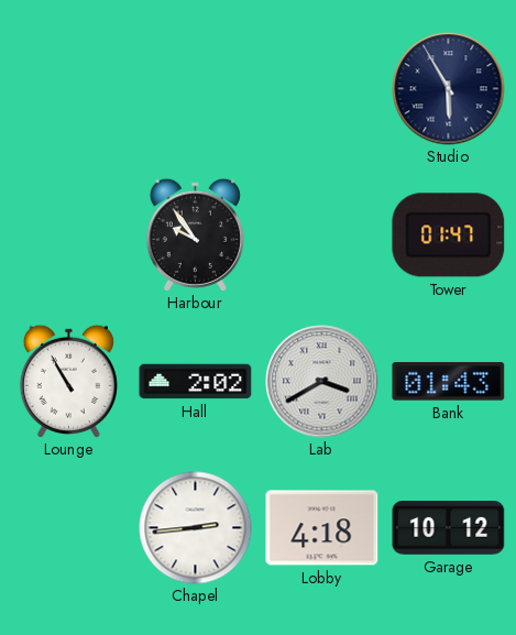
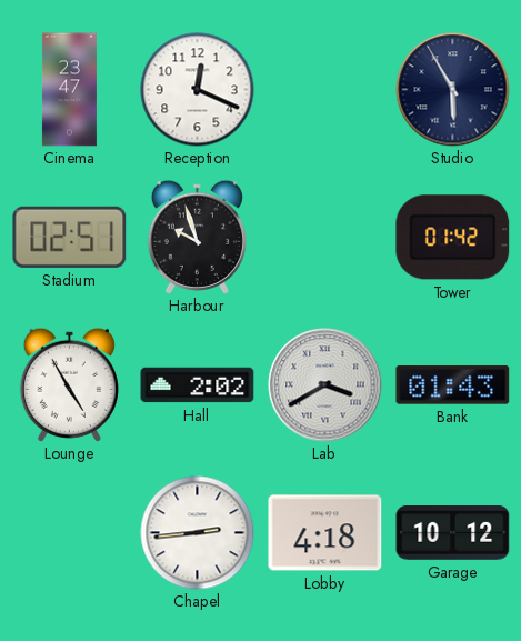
Cinema: none -> 23:47 (69, 90)
Reception: none -> 12:19 (198, 90)
Stadium: none -> 02:51 (70, 237)
Harbour: 9:54 -> 9:57 (197, 237)
Tower: 01:47 -> 01:42 (453, 238)
Lounge: 10:55 -> 4:55 (69, 384)
